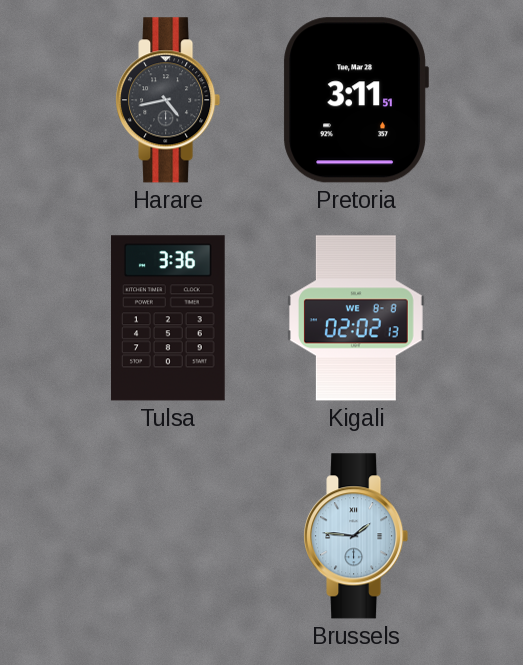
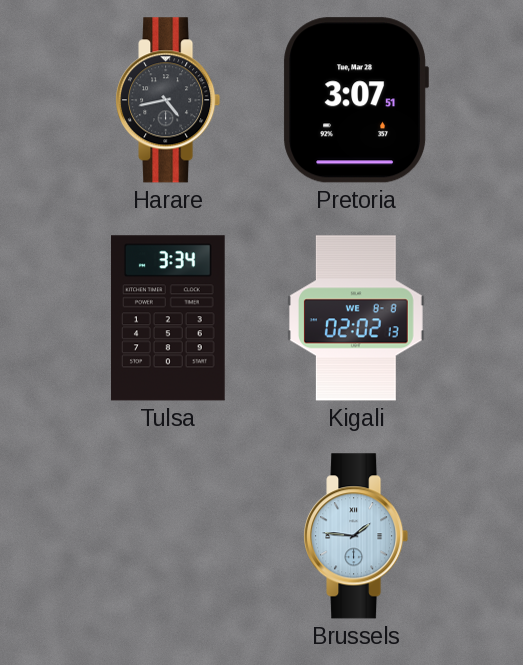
Pretoria: 3:11 -> 3:07 (356, 100)
Tulsa: 3:36 -> 3:34 (168, 318)
